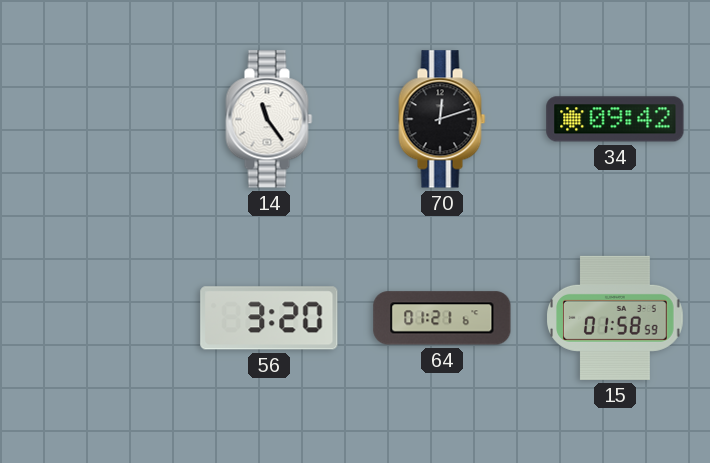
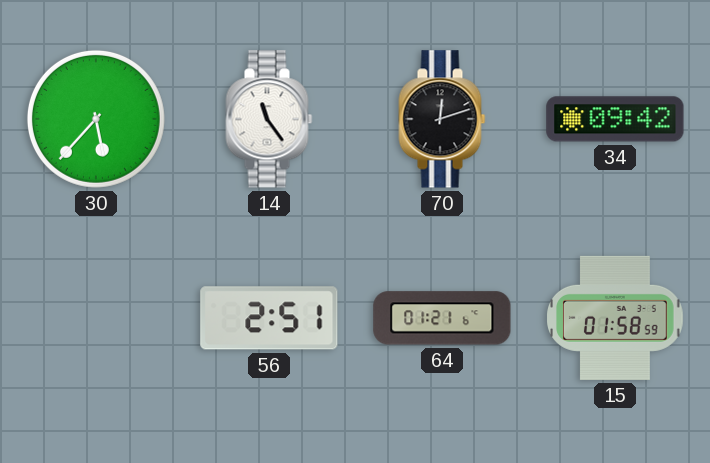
30: none -> 5:37 (96, 119)
56: 3:20 -> 2:51 (269, 318)
